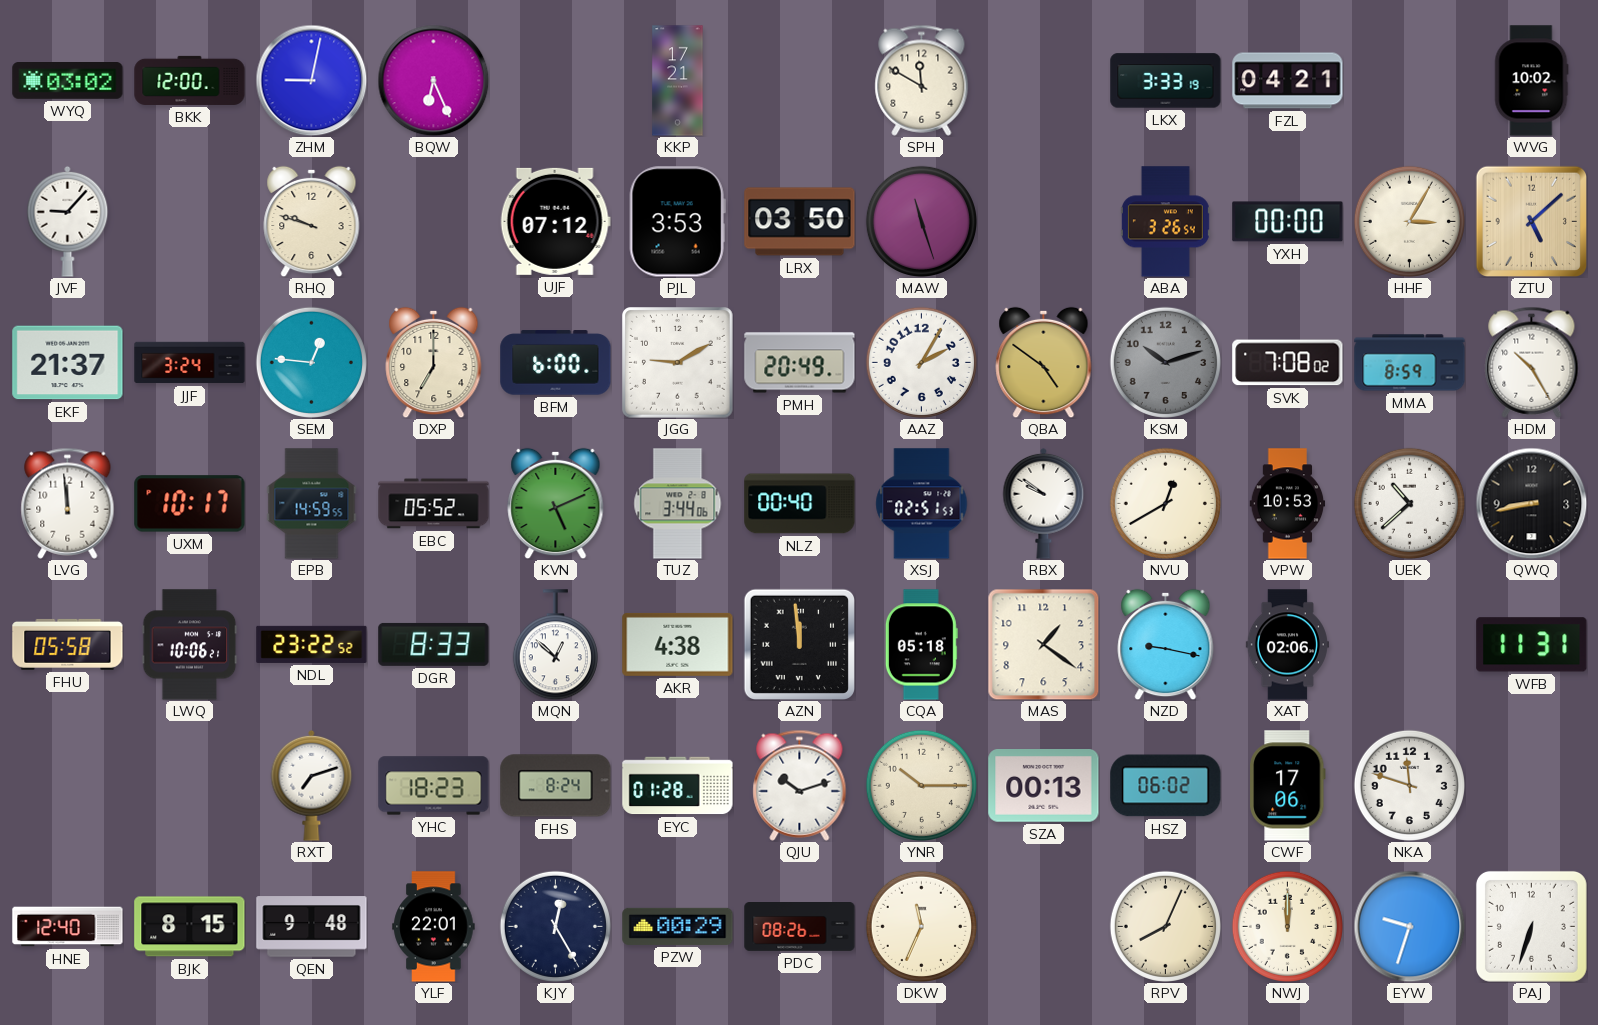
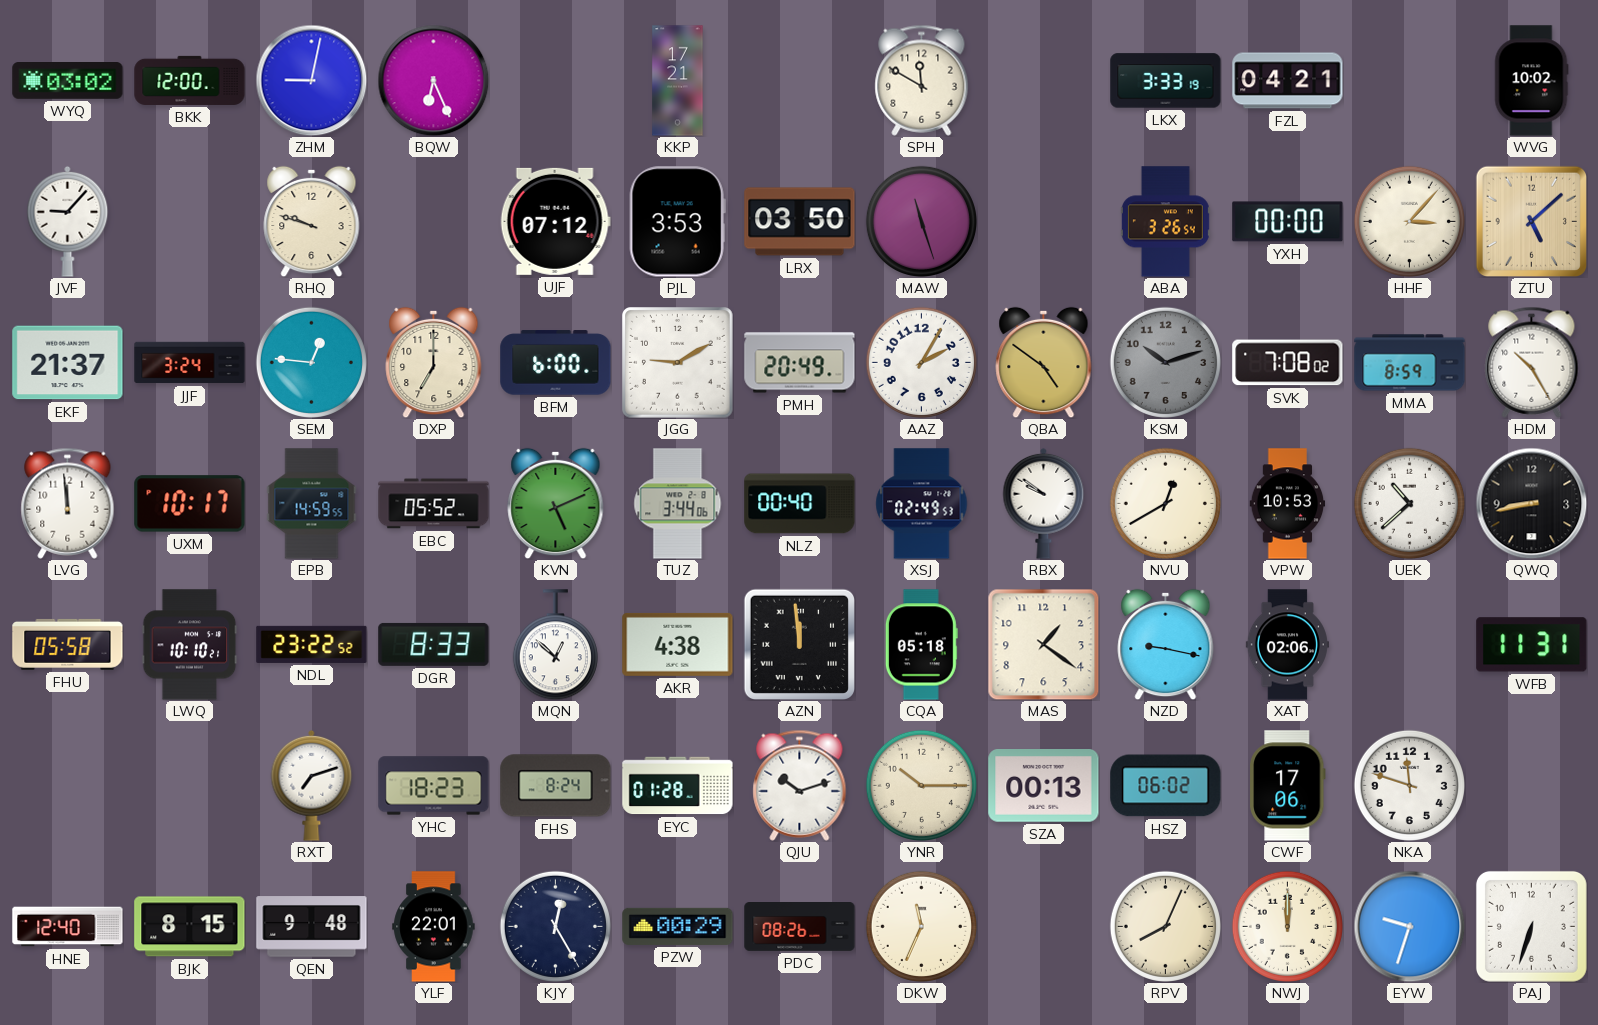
HHF: 3:05 -> 3:07 (1409, 221)
XSJ: 02:51 -> 02:49 (922, 504)
LWQ: 10:06 -> 10:10 (190, 645)
